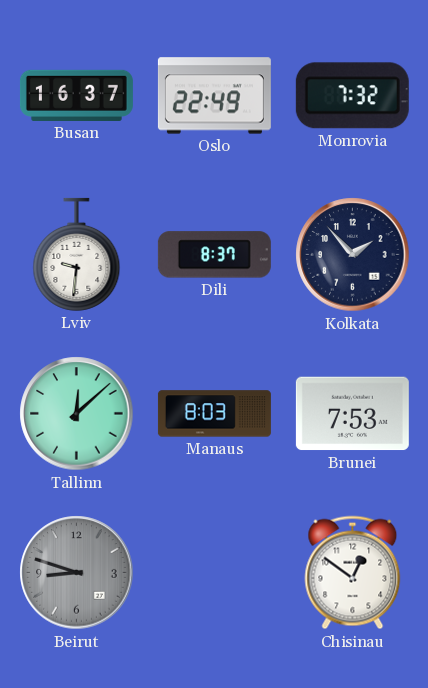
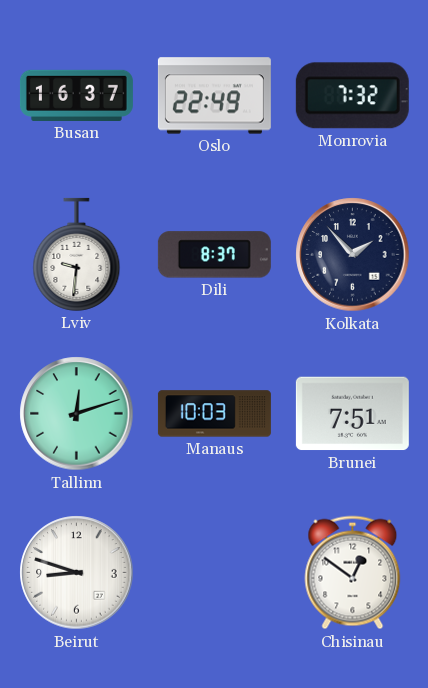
Tallinn: 12:08 -> 12:12 (77, 414)
Manaus: 8:03 -> 10:03 (214, 414)
Brunei: 7:53 -> 7:51 (352, 414)
Beirut dial: grey -> white (77, 573)
